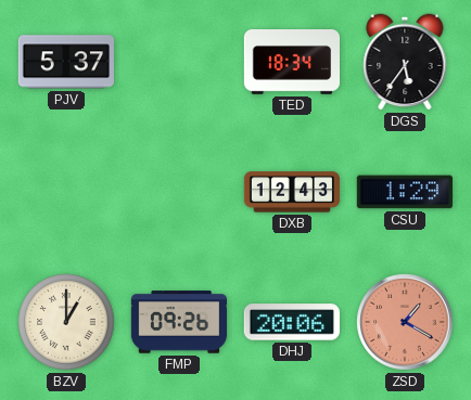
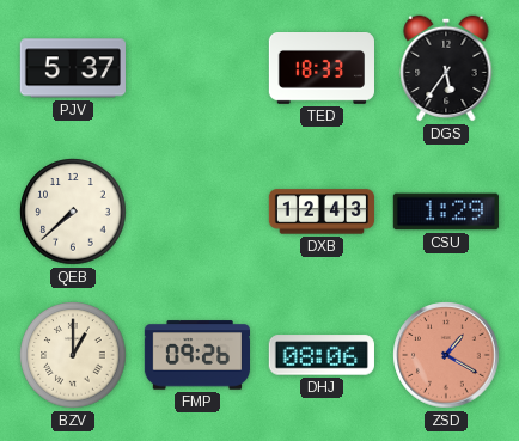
TED: 18:34 -> 18:33 (320, 69)
QEB: none -> 7:38 (73, 212)
DHJ: 20:06 -> 08:06 (322, 355)
